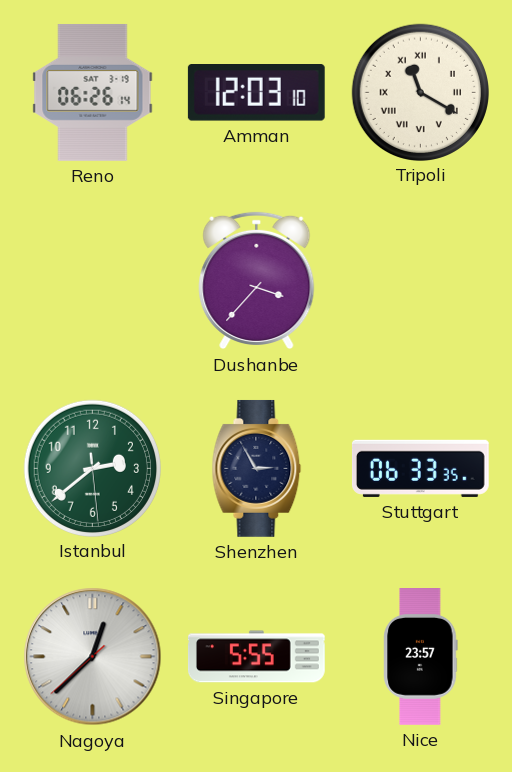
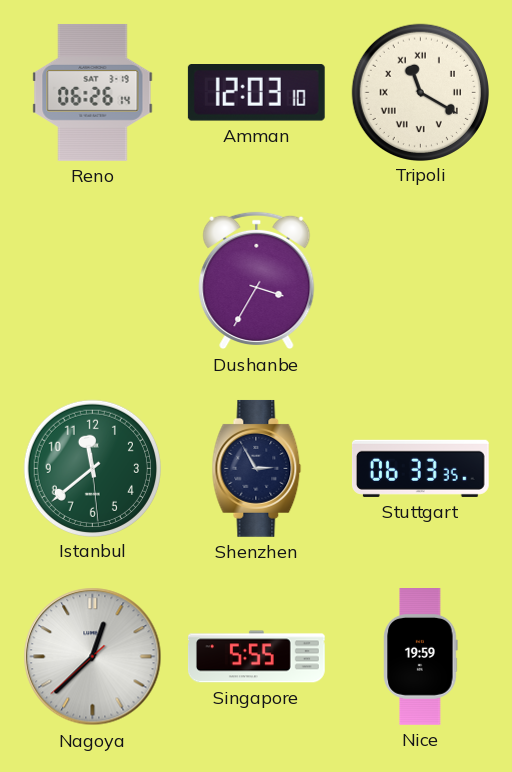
Dushanbe: 3:37 -> 3:35 (257, 281)
Istanbul: 2:38 -> 11:38 (92, 468)
Nice: 23:57 -> 19:59 (421, 657)
